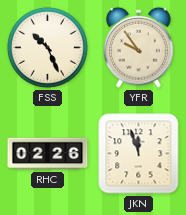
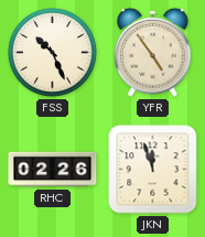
YFR: 9:54 -> 4:54 (153, 52)
